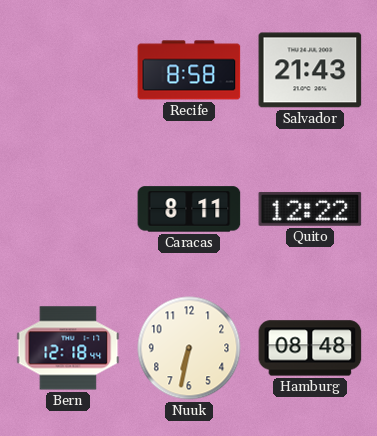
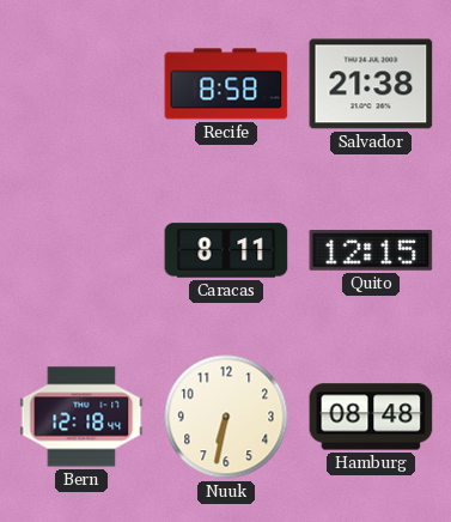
Salvador: 21:43 -> 21:38 (371, 84)
Quito: 12:22 -> 12:15 (371, 250)
